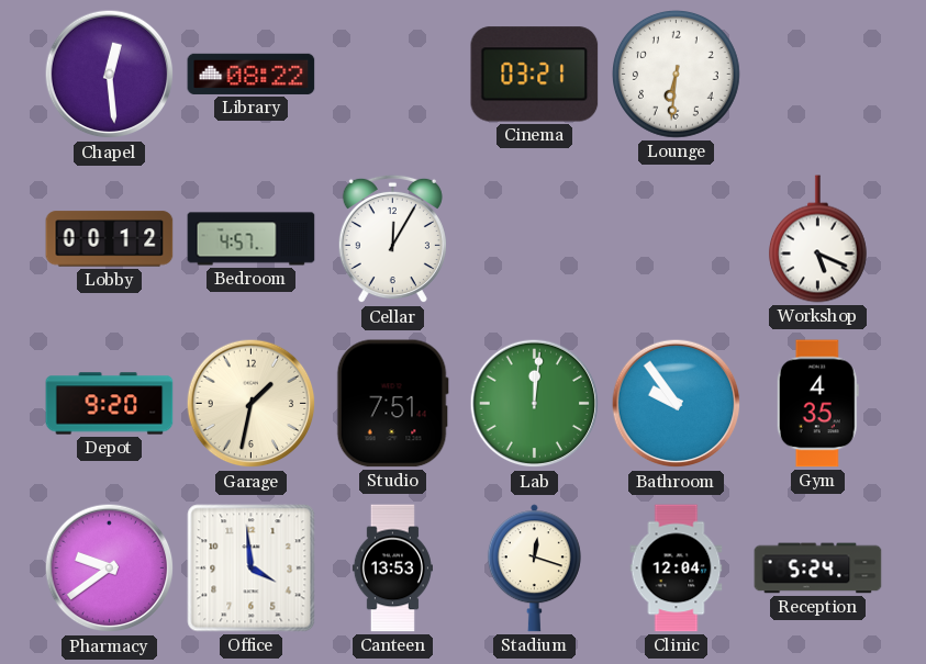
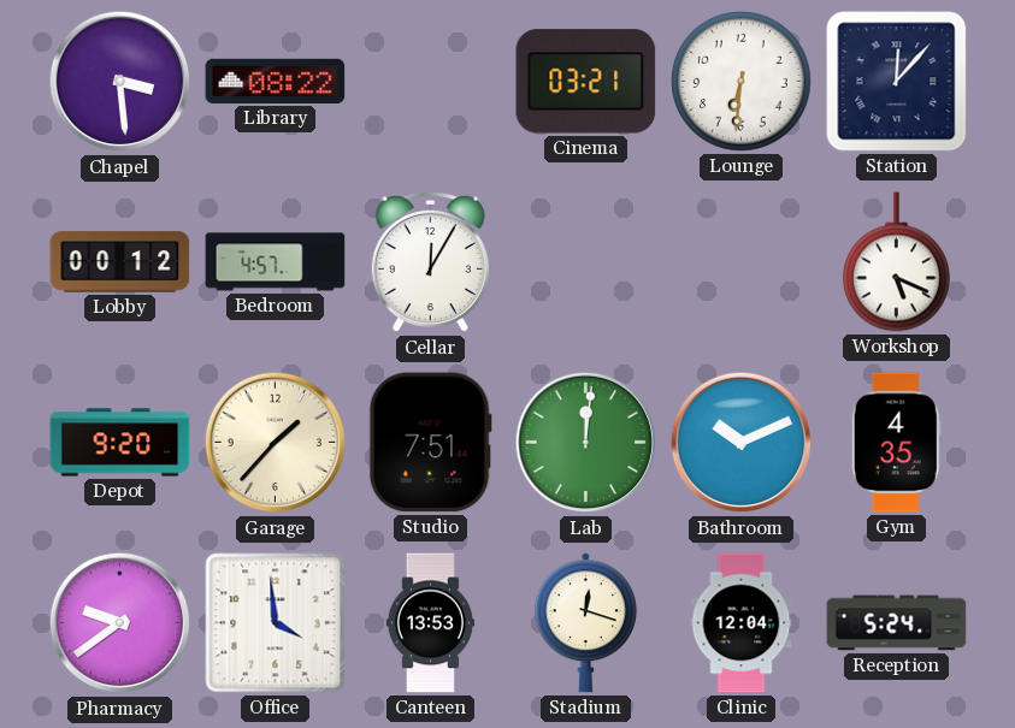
Chapel: 12:29 -> 3:29 (120, 82)
Station: none -> 12:07 (897, 82)
Garage: 1:32 -> 1:37 (276, 443)
Bathroom: 9:54 -> 10:11 (742, 443)
